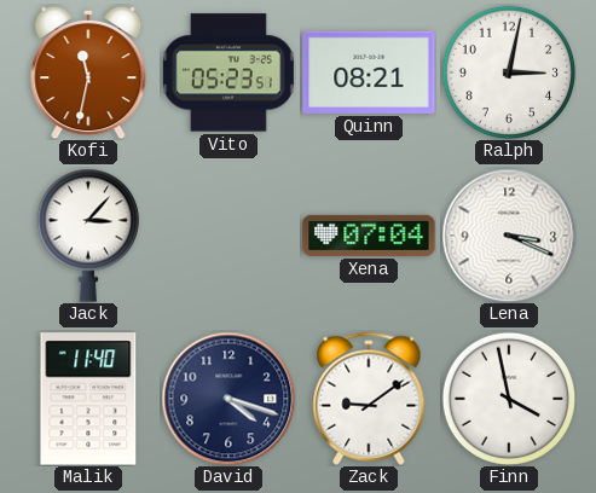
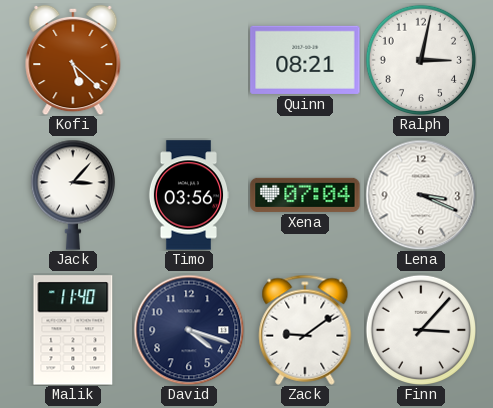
Kofi: 11:32 -> 5:22 (73, 60)
Vito: 05:23 -> none (228, 72)
Timo: none -> 03:56 (189, 195)
Finn: 3:58 -> 3:07 (420, 329)
